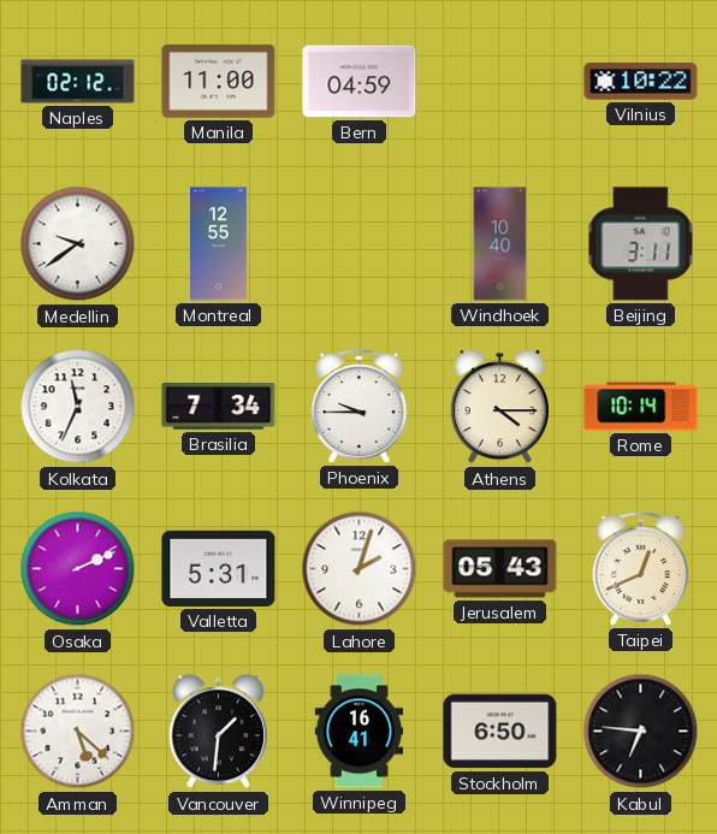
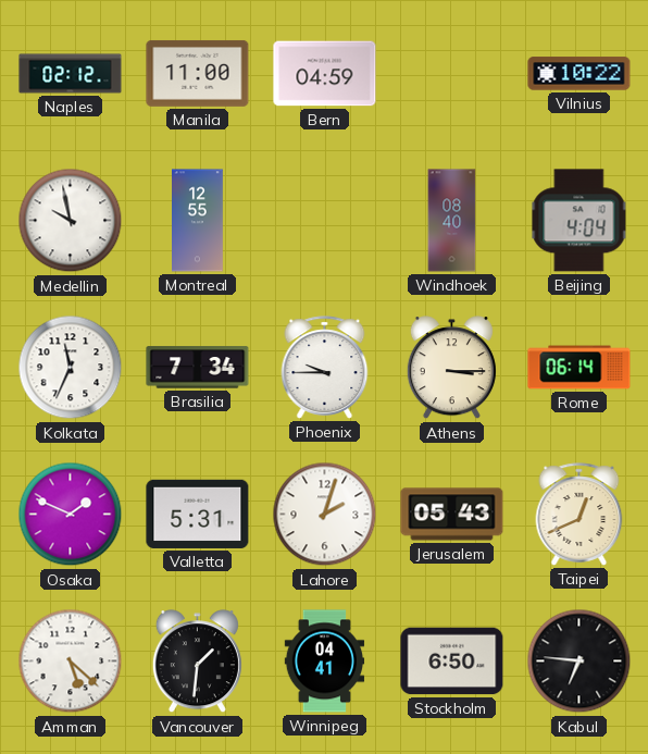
Medellin: 9:39 -> 9:58 (71, 221)
Windhoek: 10:40 -> 08:40 (452, 221)
Beijing: 3:11 -> 4:04 (580, 221)
Athens: 4:15 -> 3:15 (451, 368)
Rome: 10:14 -> 06:14 (580, 368)
Osaka: 2:11 -> 1:49 (71, 515)
Winnipeg: 16:41 -> 04:41 (325, 662)
